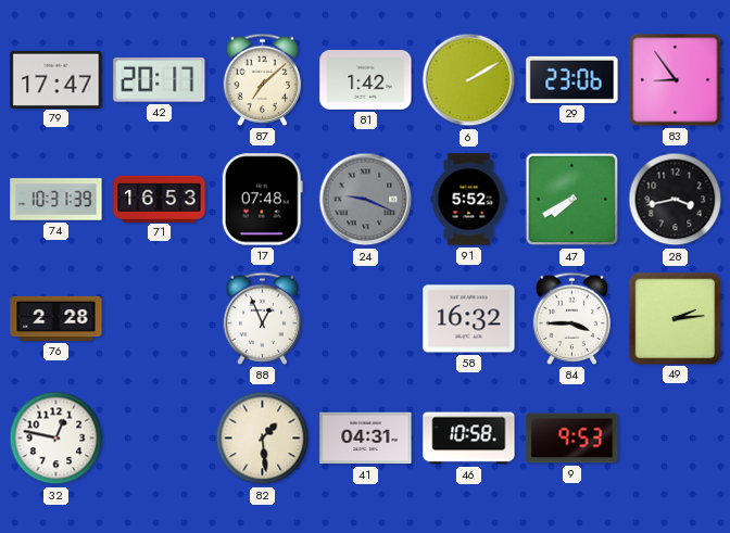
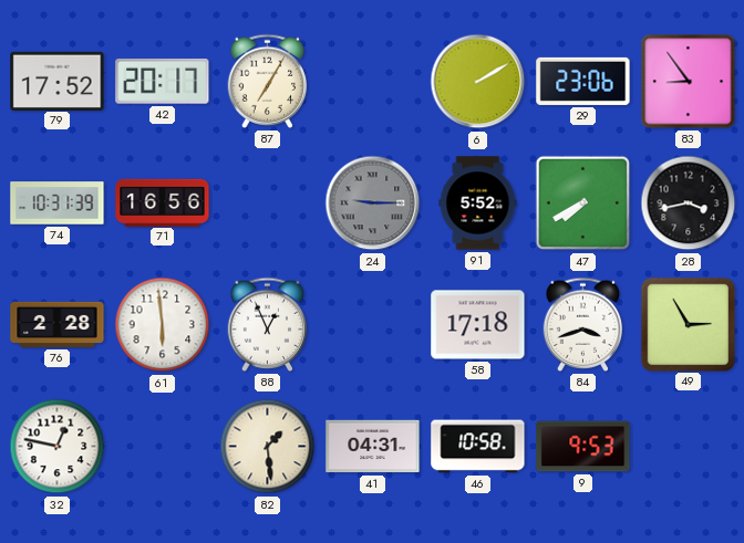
79: 17:47 -> 17:52 (58, 81)
87: 7:08 -> 7:05 (268, 81)
81: 1:42 -> none (366, 80)
71: 16:53 -> 16:56 (163, 202)
17: 07:48 -> none (262, 200)
24: 9:19 -> 9:15 (373, 203)
61: none -> 5:59 (163, 325)
58: 16:32 -> 17:18 (478, 325)
84: 3:45 -> 3:42 (583, 324)
49: 2:14 -> 2:55 (689, 324)
